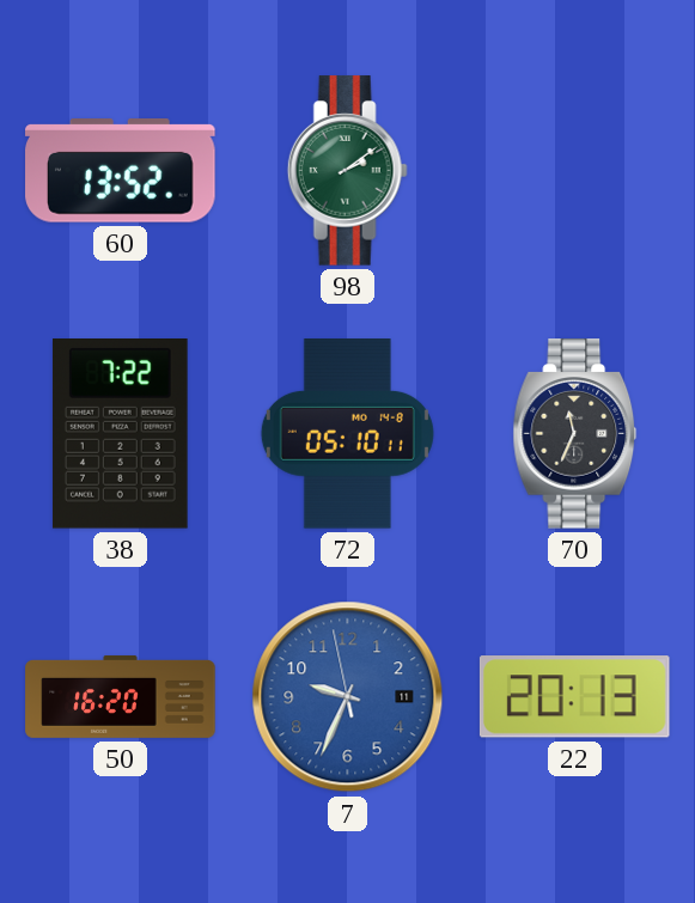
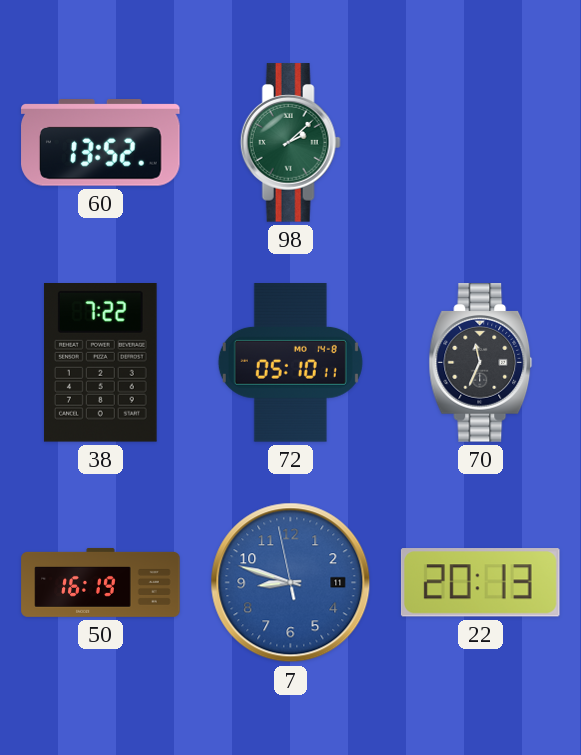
98: 2:09 -> 2:08 (290, 143)
50: 16:20 -> 16:19 (101, 582)
7: 9:33 -> 8:47 (291, 583)
